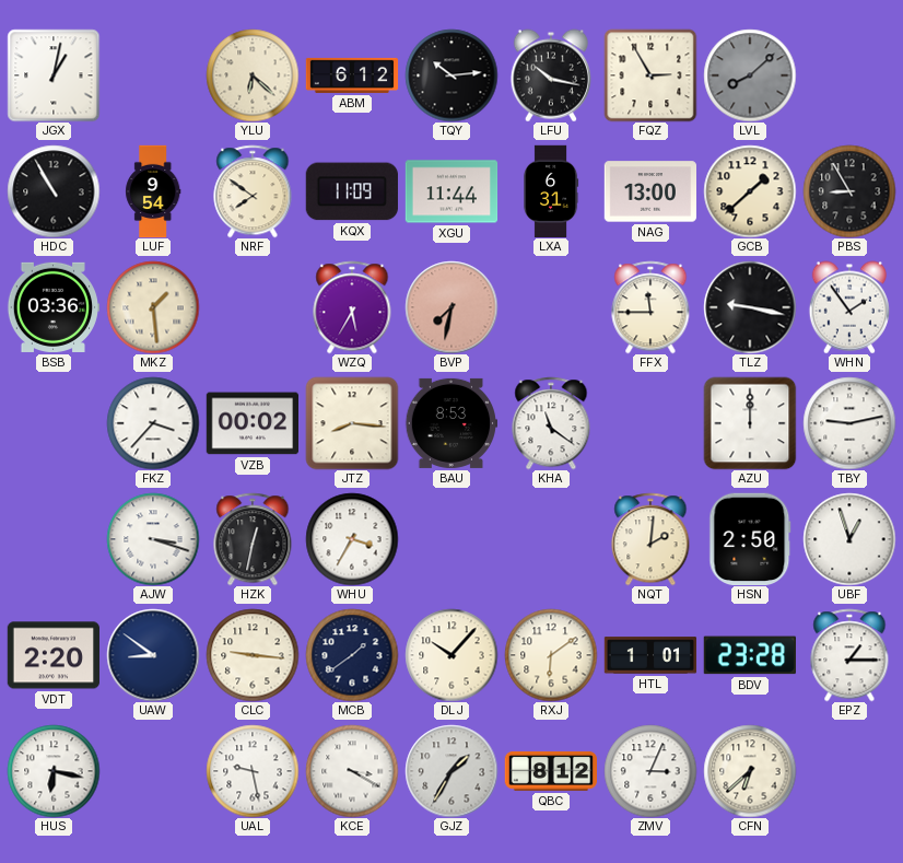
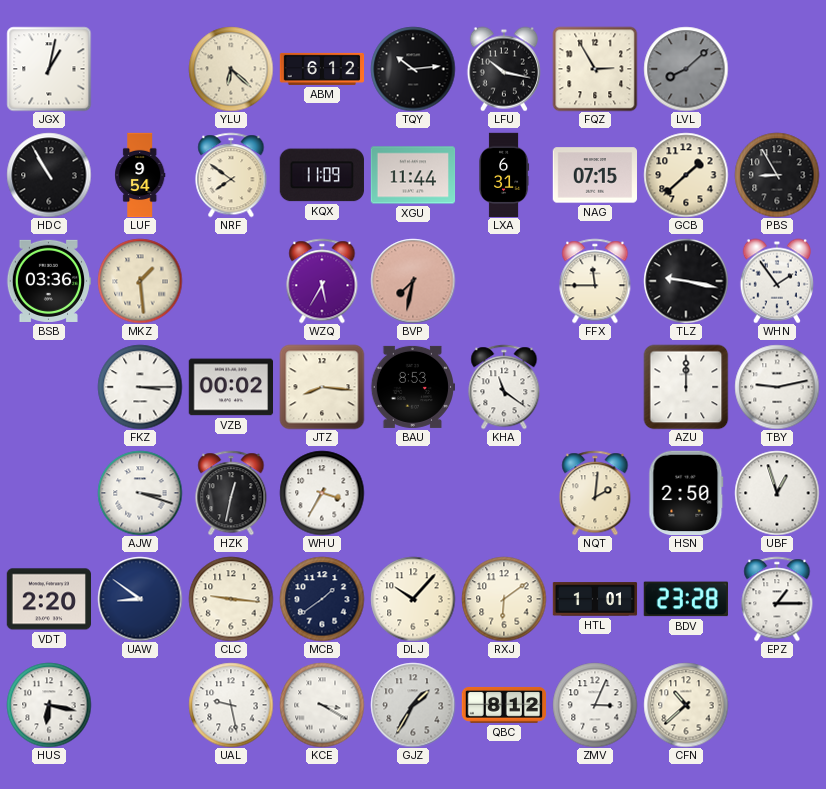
NAG: 13:00 -> 07:15 (594, 175)
FKZ: 3:37 -> 3:15 (140, 387)
CFN: 6:38 -> 10:38 (686, 705)
